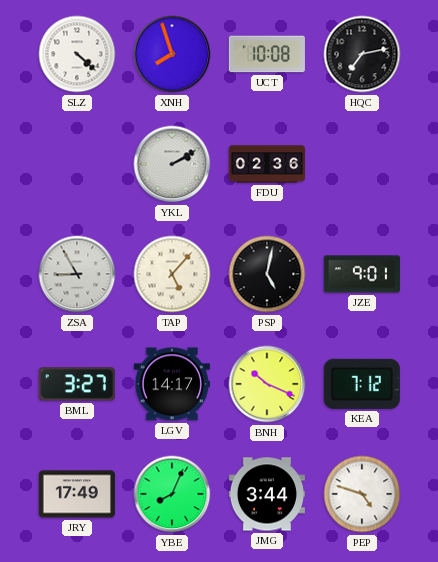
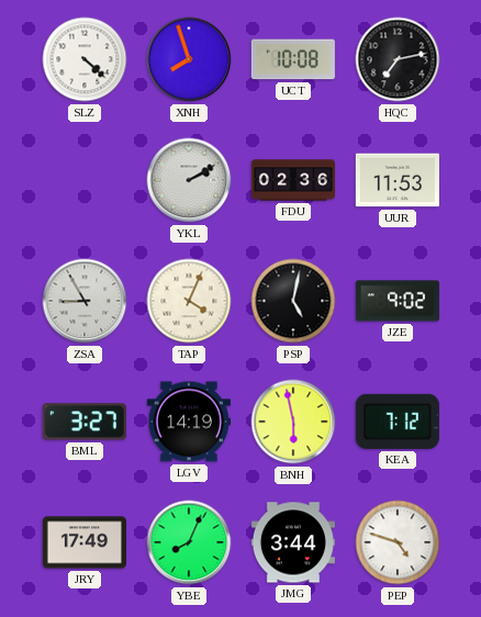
UUR: none -> 11:53 (398, 180)
TAP: 5:07 -> 4:04 (189, 301)
JZE: 9:01 -> 9:02 (398, 301)
LGV: 14:17 -> 14:19 (189, 422)
BNH: 10:19 -> 5:58 (293, 422)
